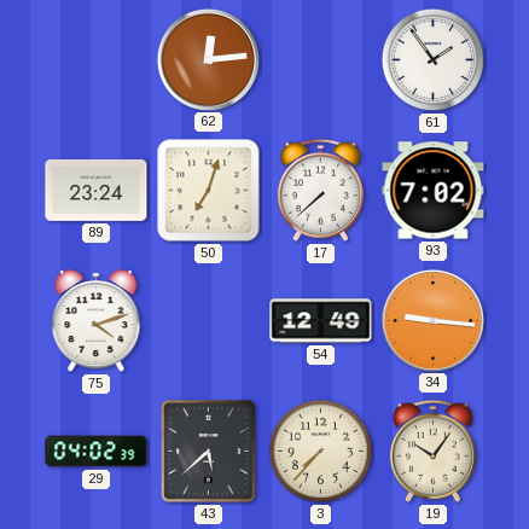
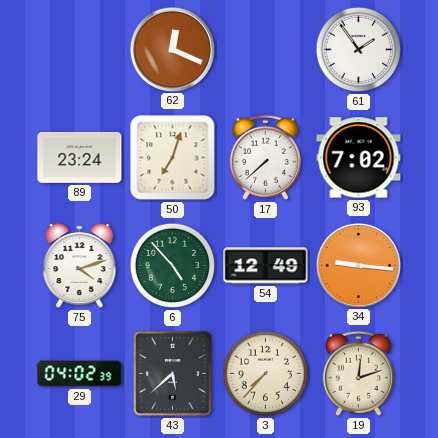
62: 12:14 -> 12:19 (172, 49)
6: none -> 4:53 (173, 266)
19: 10:06 -> 12:12 (358, 373)
